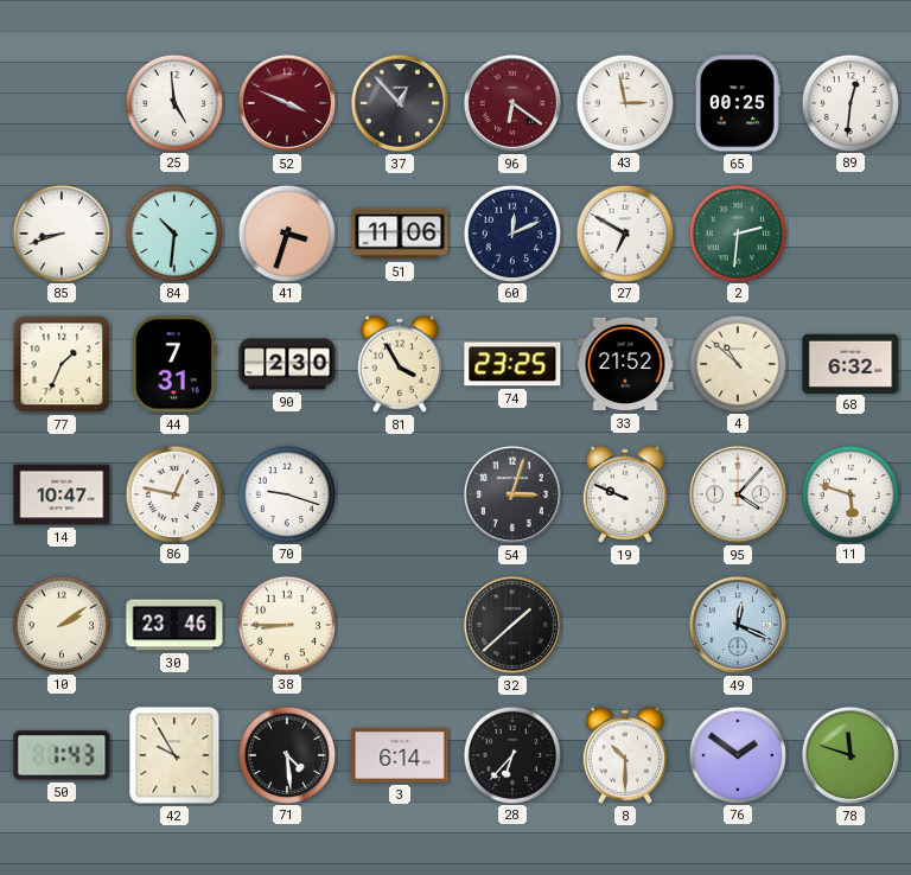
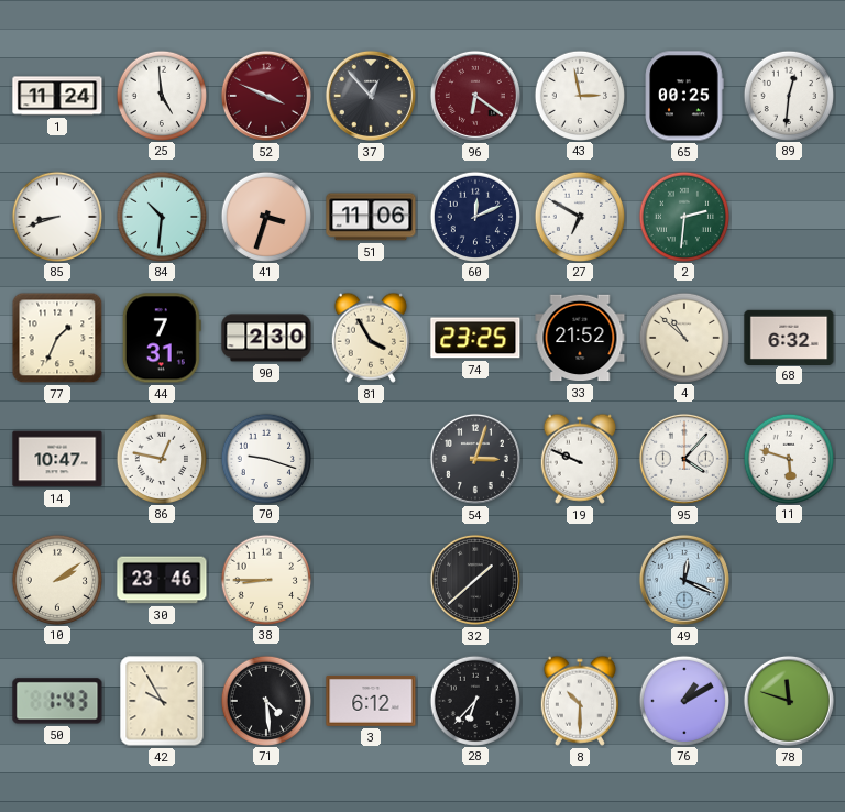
1: none -> 11:24 (57, 96)
3: 6:14 -> 6:12 (371, 701)
76: 1:51 -> 1:10 (683, 700)
